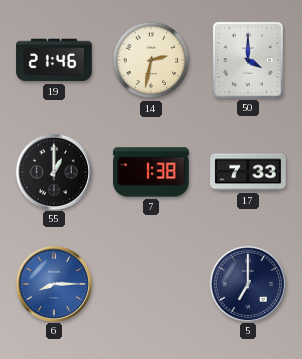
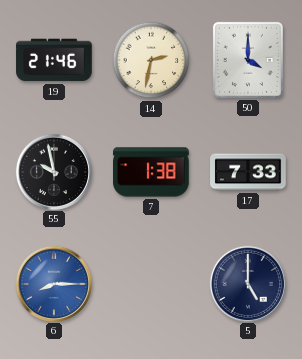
55: 1:00 -> 9:58 (53, 171)
5: 7:00 -> 5:00 (247, 283)
